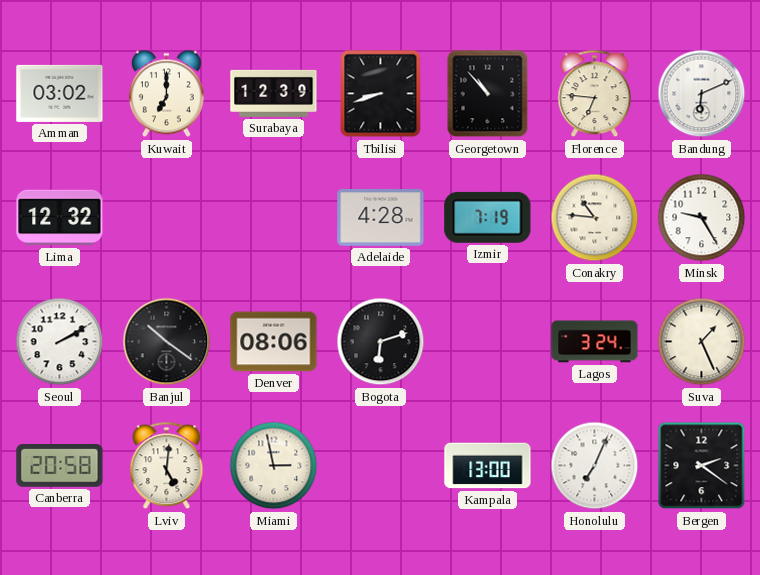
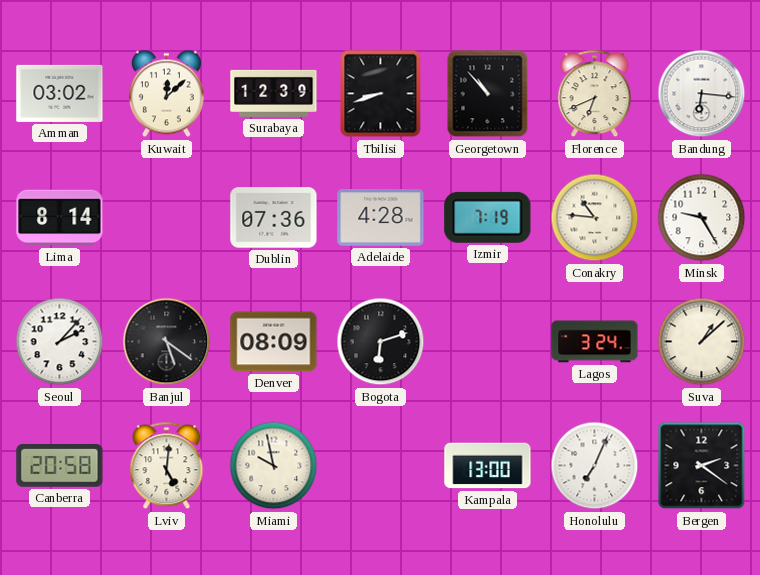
Kuwait: 7:00 -> 12:08 (166, 94)
Florence: 6:46 -> 6:41 (595, 94)
Bandung: 6:11 -> 6:16 (702, 94)
Lima: 12:32 -> 8:14 (60, 218)
Dublin: none -> 07:36 (274, 218)
Seoul: 2:10 -> 2:07 (60, 342)
Banjul: 10:21 -> 5:21 (167, 342)
Denver: 08:06 -> 08:09 (274, 342)
Suva: 1:26 -> 1:08 (702, 342)
Miami: 2:58 -> 9:58 (274, 466)
